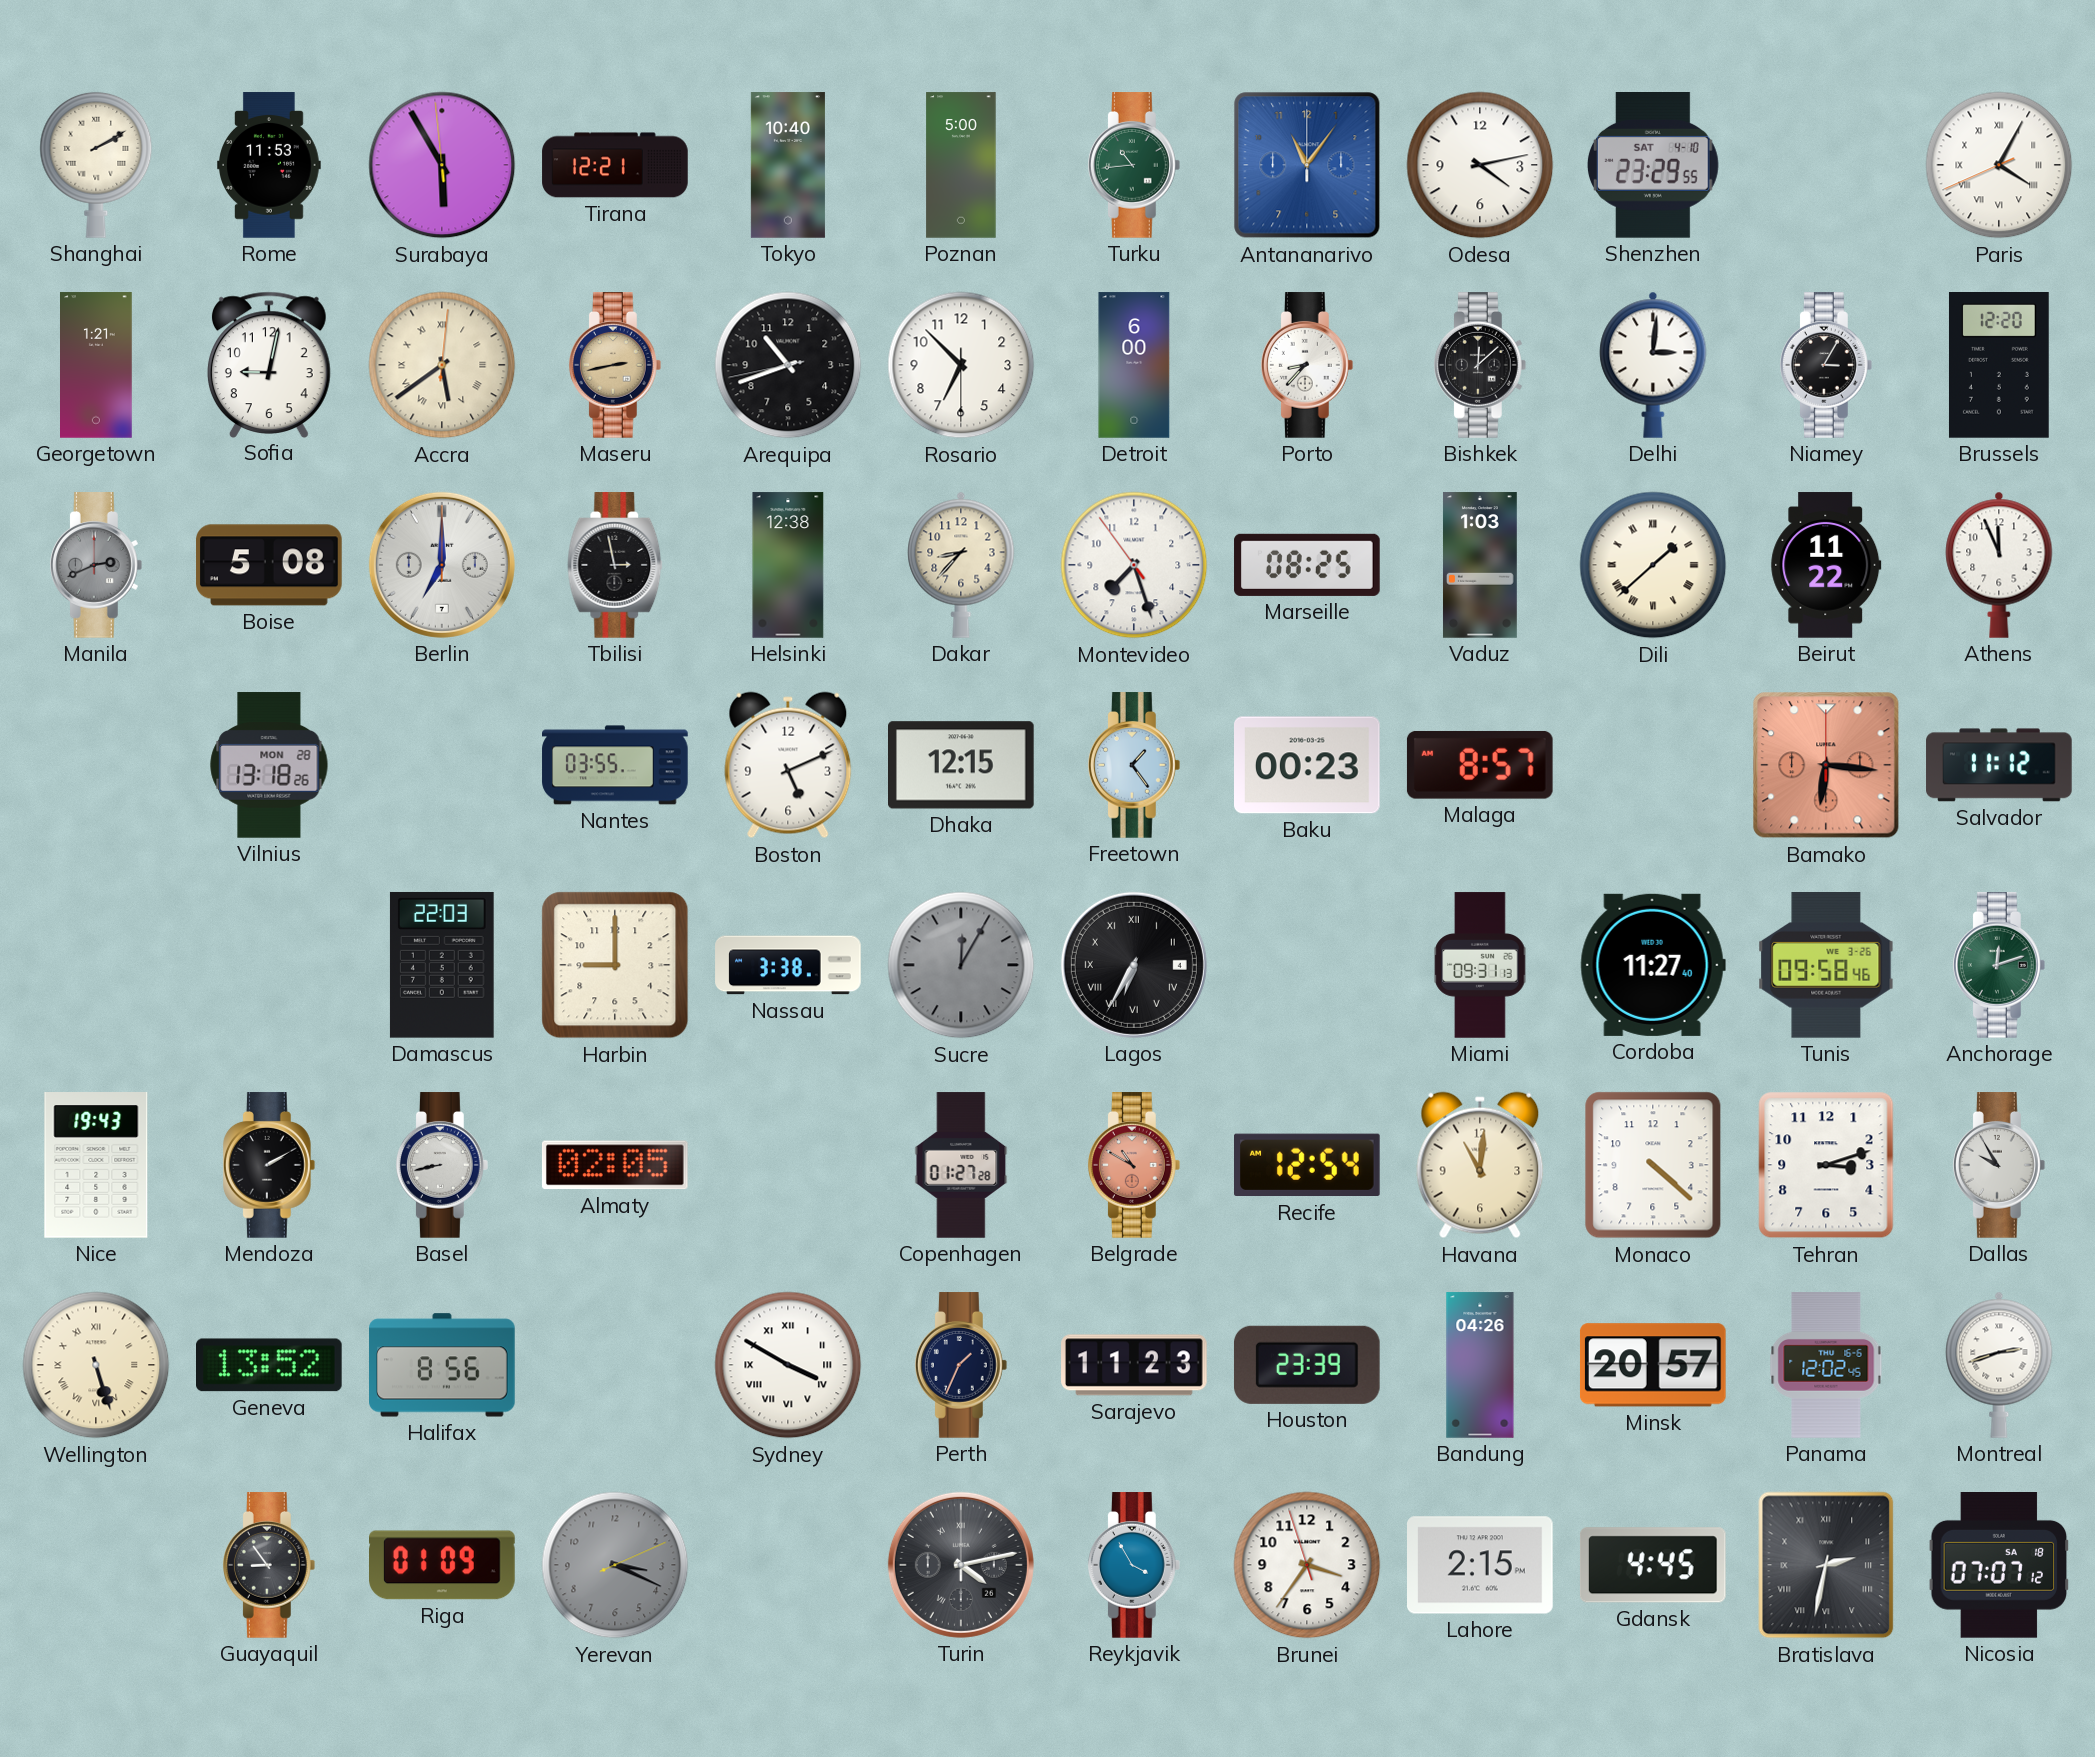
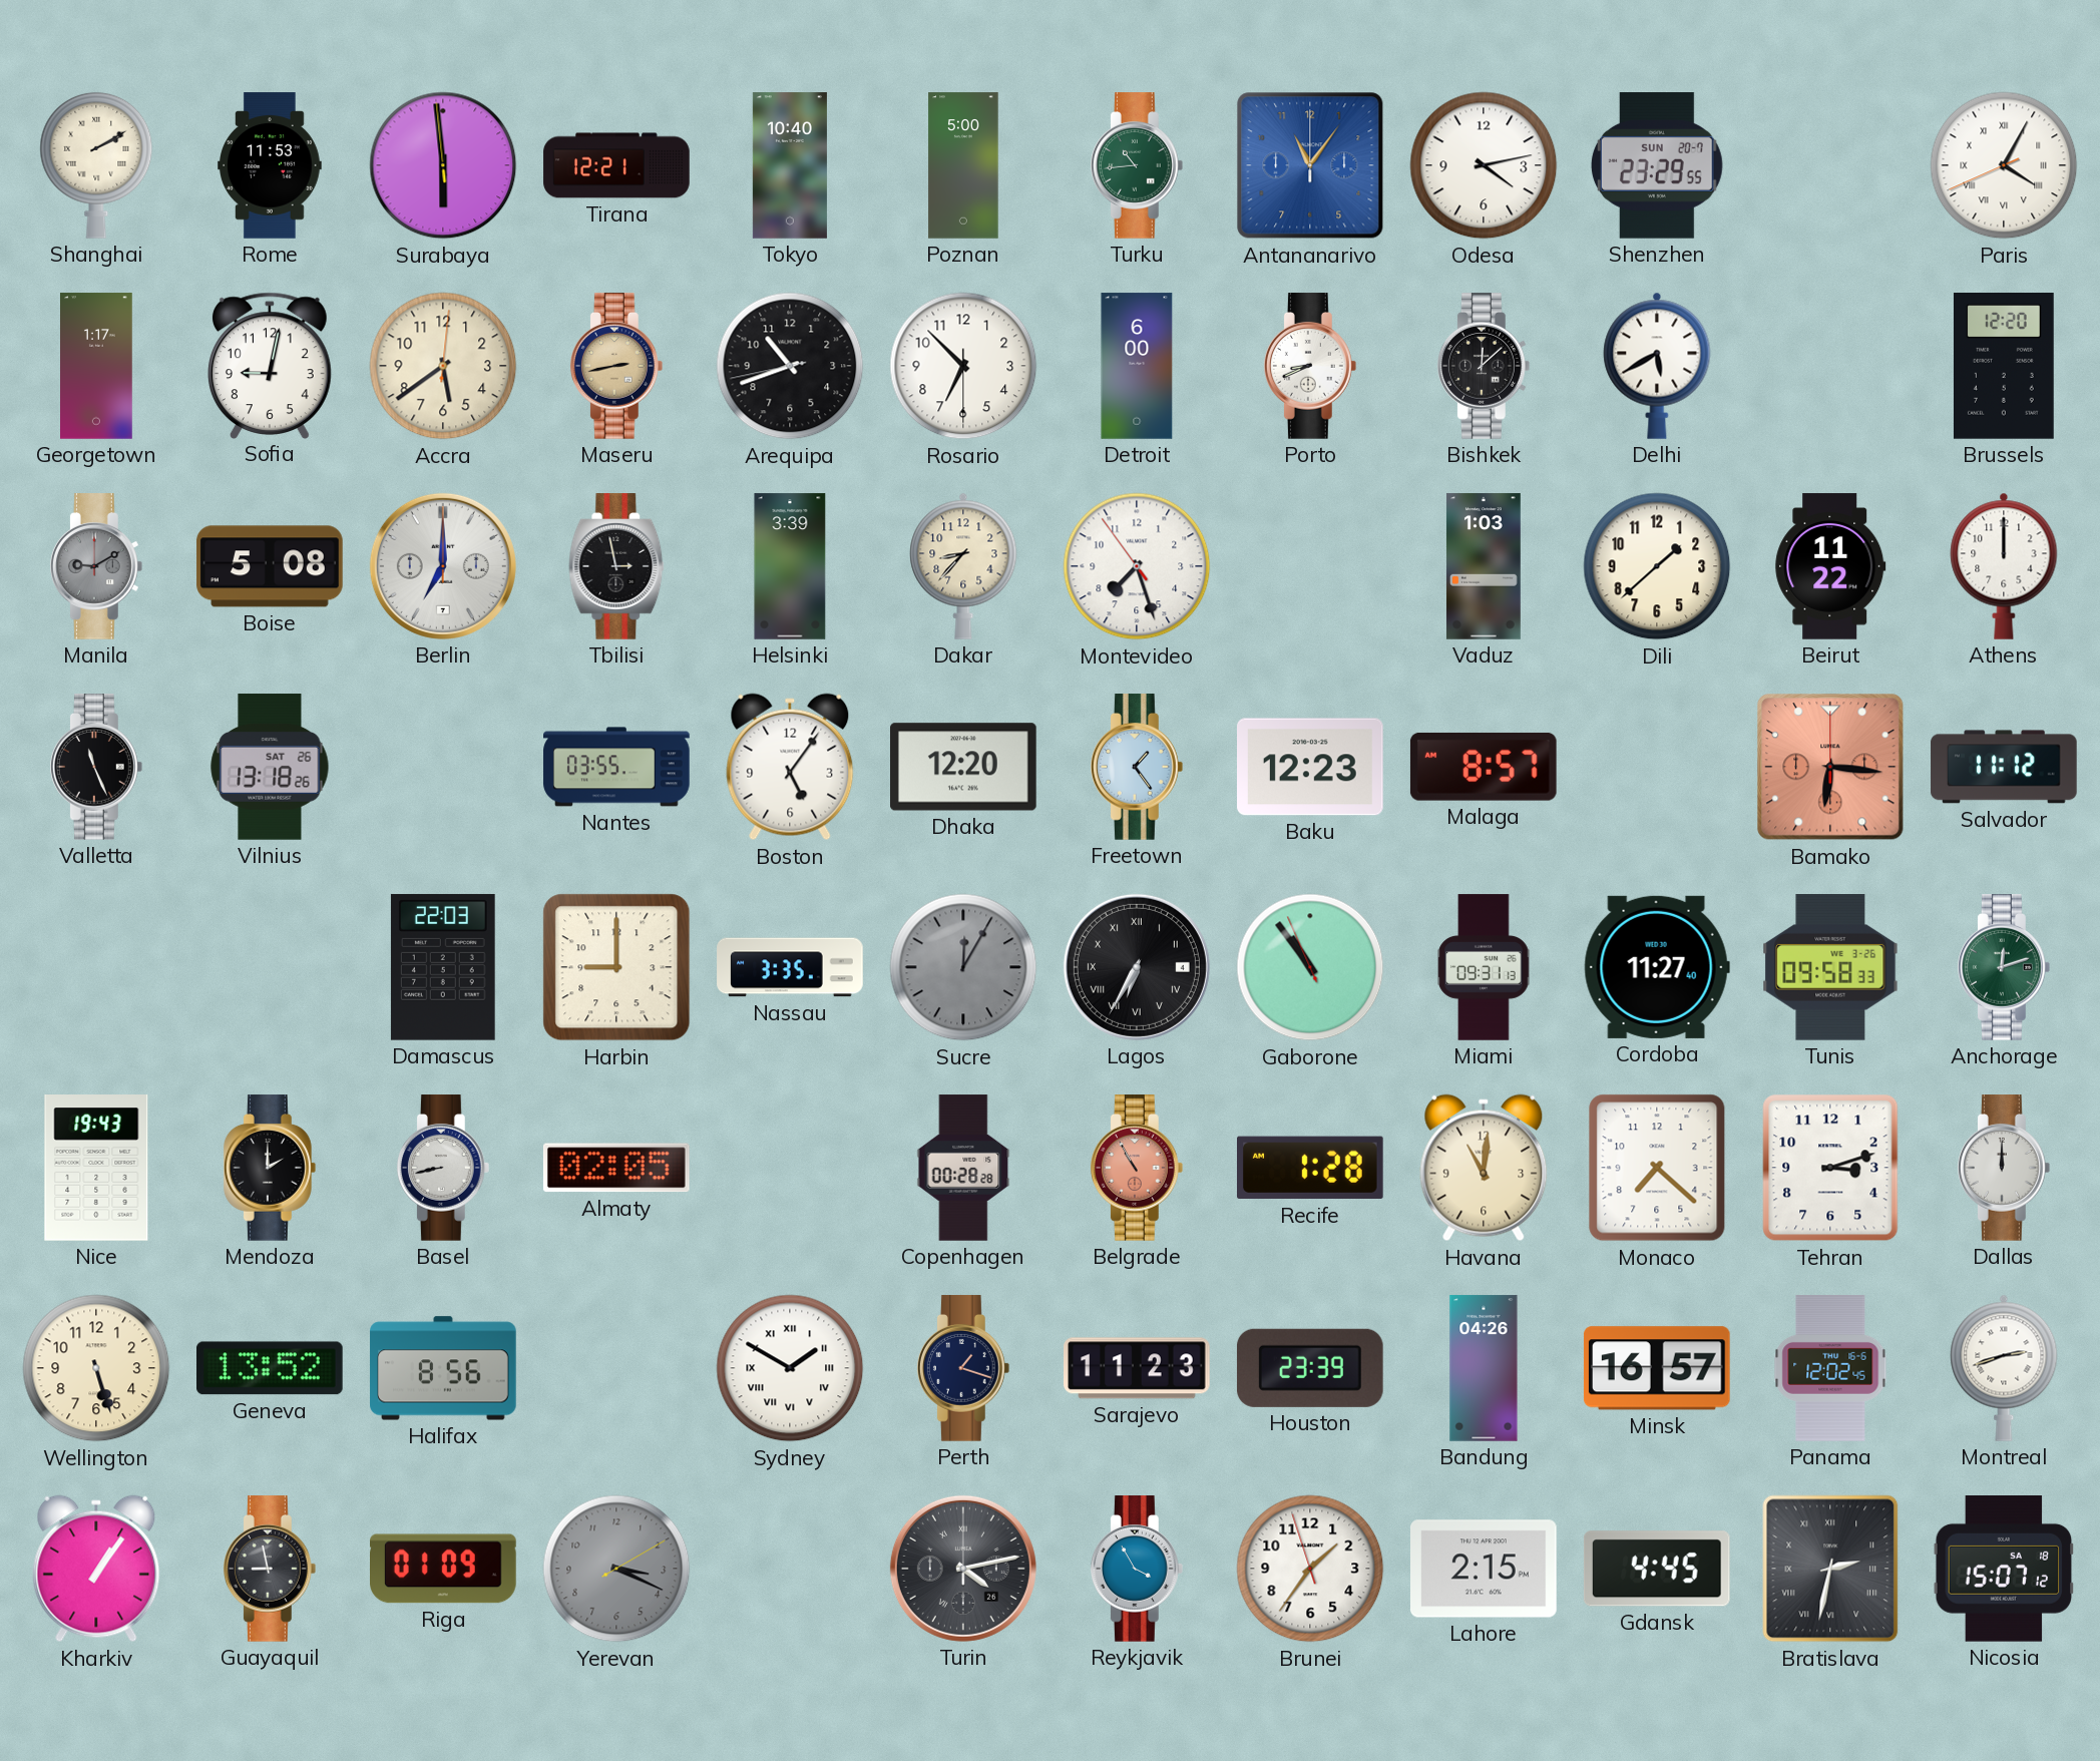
Surabaya: 5:54 -> 5:58 (443, 165)
Shenzhen date: SAT 4-10 -> SUN 20-7 (1657, 166)
Georgetown: 1:21 -> 1:17 (97, 366)
Accra numerals: Roman -> Arabic (443, 366)
Porto: 8:37 -> 8:41 (1310, 366)
Delhi: 3:01 -> 5:40 (1657, 366)
Niamey: 3:05 -> none (1826, 365)
Manila: 2:41 -> 9:10 (96, 566)
Helsinki: 12:38 -> 3:39 (790, 566)
Marseille: 08:25 -> none (1307, 565)
Dili numerals: Roman -> Arabic (1657, 566)
Athens: 11:56 -> 12:00 (2004, 566)
Valletta: none -> 11:26 (96, 767)
Vilnius date: MON 28 -> SAT 26 (270, 767)
Boston: 5:11 -> 5:06 (790, 767)
Dhaka: 12:15 -> 12:20 (964, 767)
Baku: 00:23 -> 12:23 (1311, 767)
Nassau: 3:38 -> 3:35 (790, 967)
Gaborone: none -> 10:53 (1310, 967)
Tunis: 09:58:46 -> 09:58:33 (1830, 968)
Mendoza: 2:10 -> 2:00 (270, 1168)
Copenhagen: 01:27 -> 00:28 (963, 1168)
Belgrade: 10:50 -> 10:55 (1137, 1168)
Recife: 12:54 -> 1:28 (1311, 1168)
Monaco: 4:22 -> 7:22 (1657, 1168)
Dallas: 9:55 -> 12:00 (2004, 1168)
Wellington numerals: Roman -> Arabic (96, 1368)
Sydney: 3:50 -> 1:50 (790, 1368)
Perth: 1:34 -> 1:18 (963, 1368)
Minsk: 20:57 -> 16:57 (1657, 1368)
Kharkiv: none -> 1:06 (96, 1569)
Guayaquil: 8:54 -> 8:58 (270, 1569)
Yerevan: 3:19:11 -> 3:19:10 (616, 1569)
Brunei: 3:35 -> 1:35 (1310, 1569)
Nicosia: 07:07 -> 15:07 (2004, 1570)
